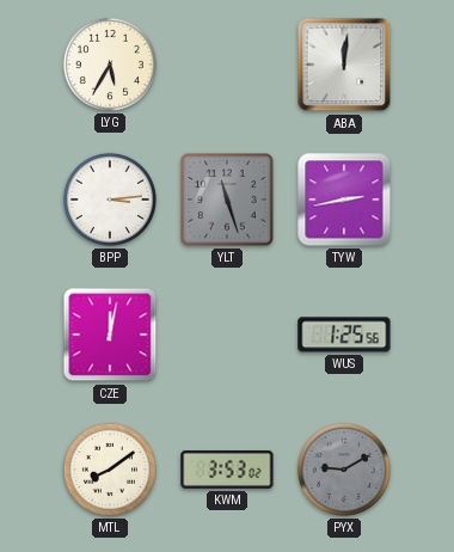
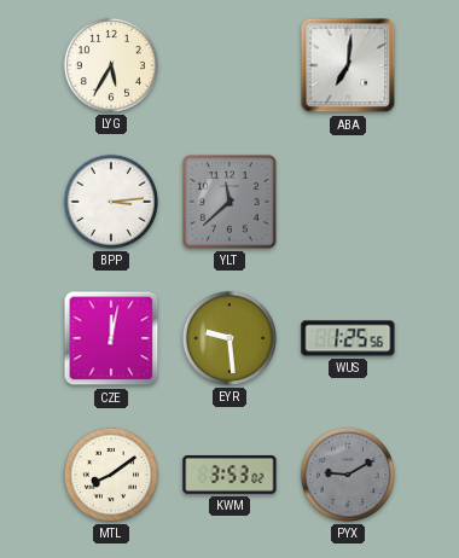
ABA: 12:01 -> 7:01 (348, 65)
YLT: 11:27 -> 11:38 (230, 202)
TYW: 2:43 -> none (344, 200)
EYR: none -> 9:29 (230, 338)
